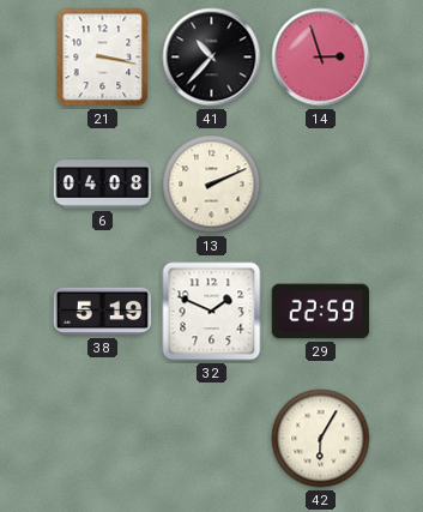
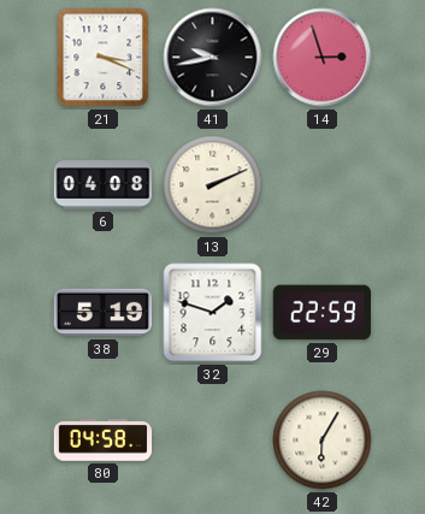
21: 3:17 -> 3:19 (104, 58)
41: 10:37 -> 9:43 (213, 58)
32: 1:49 -> 1:48 (213, 313)
80: none -> 04:58 (104, 441)
